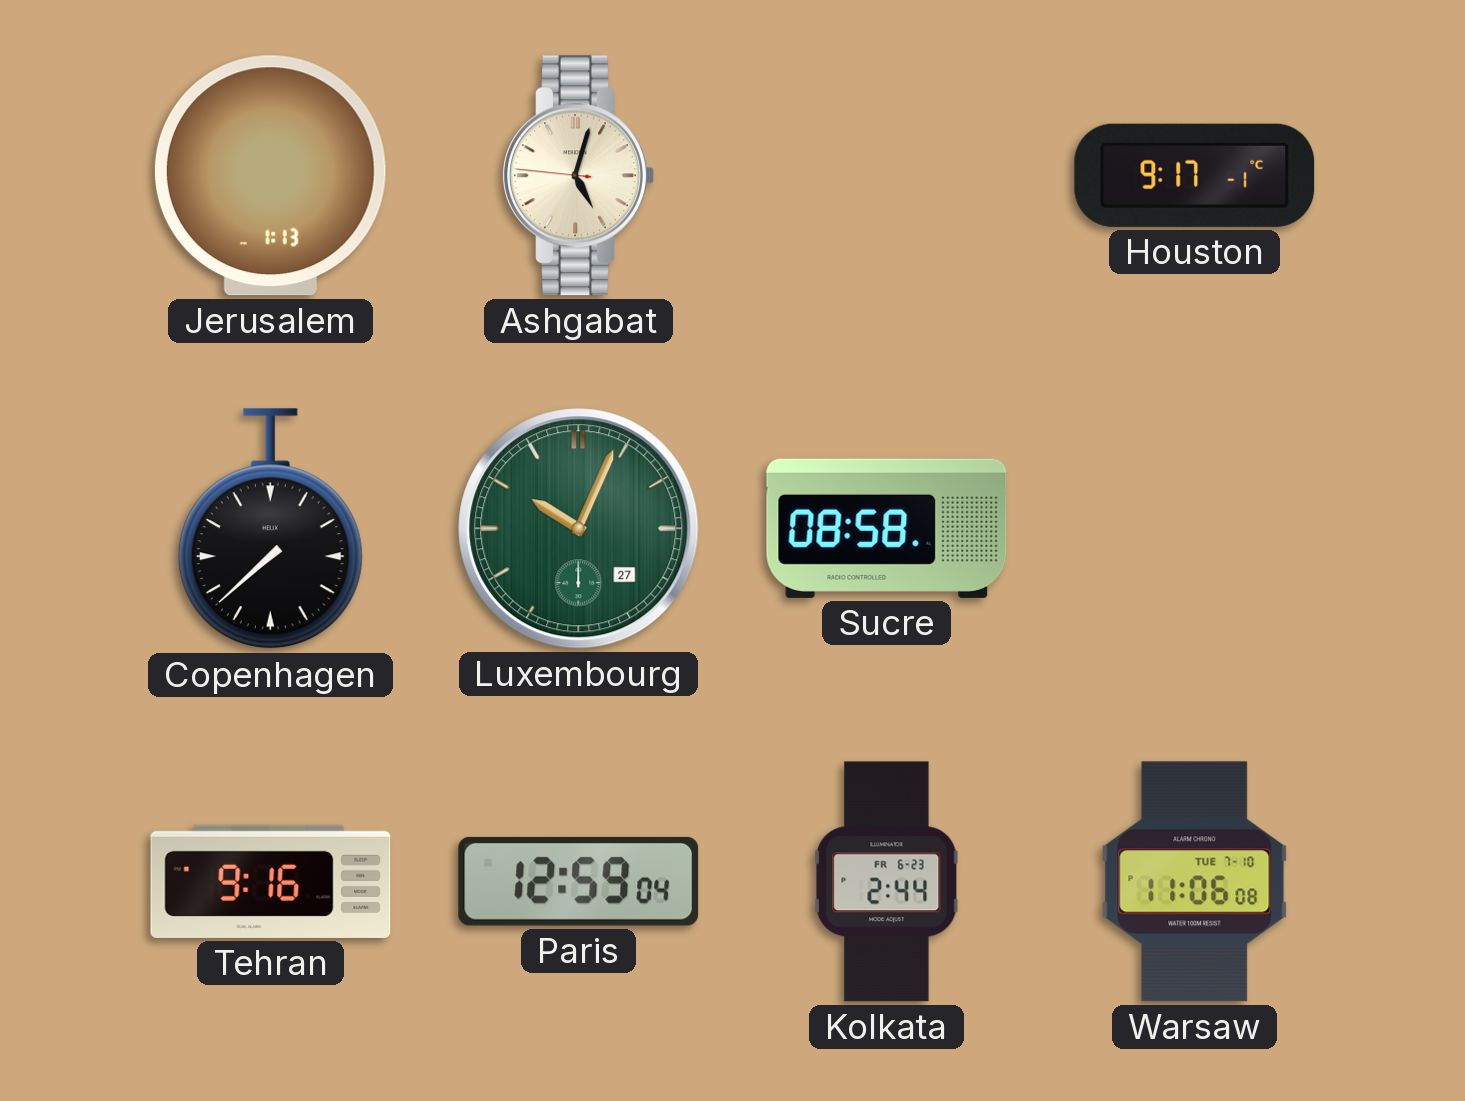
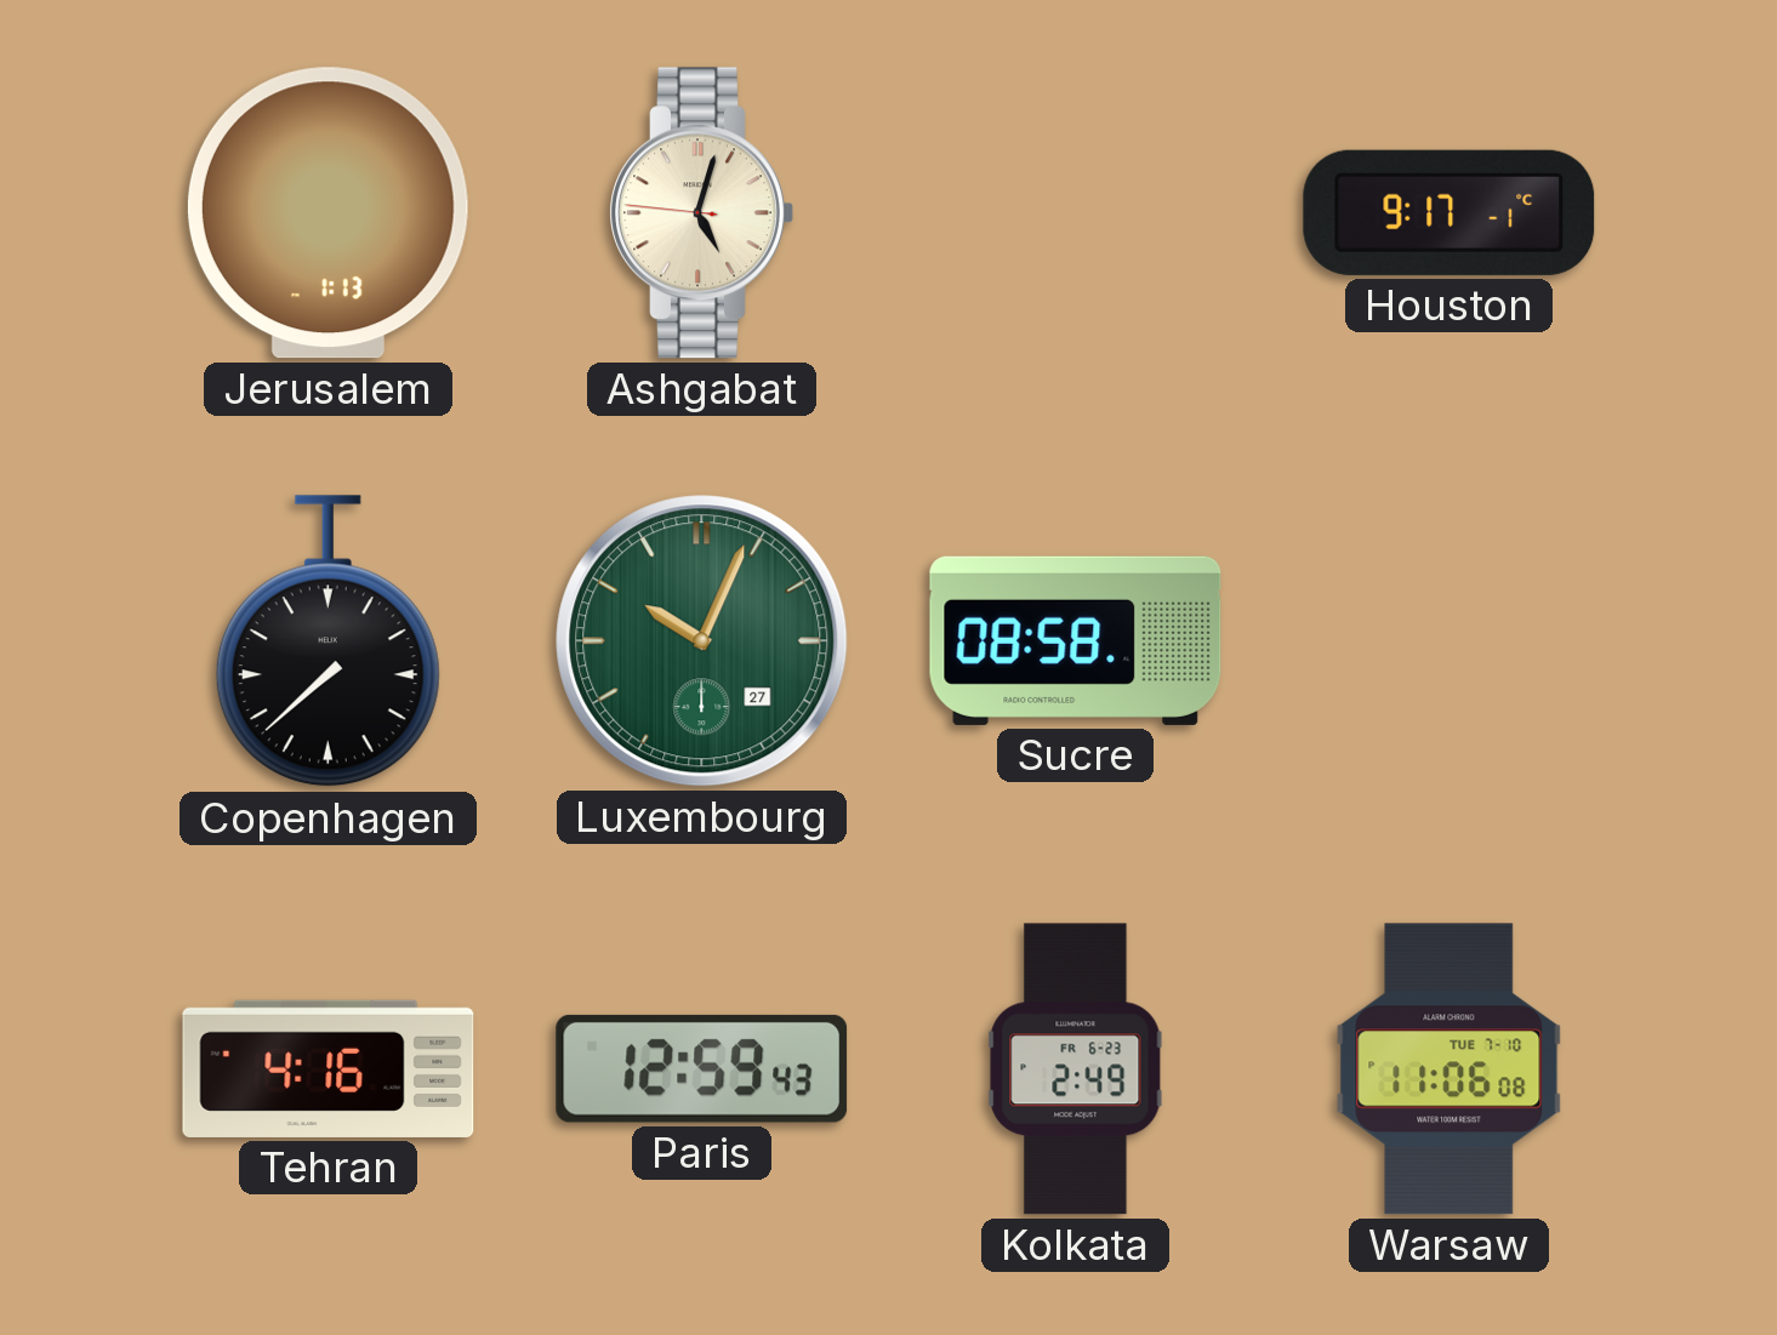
Tehran: 9:16 -> 4:16 (329, 1068)
Paris: 12:59:04 -> 12:59:43 (702, 1068)
Kolkata: 2:44 -> 2:49 (1076, 1069)
